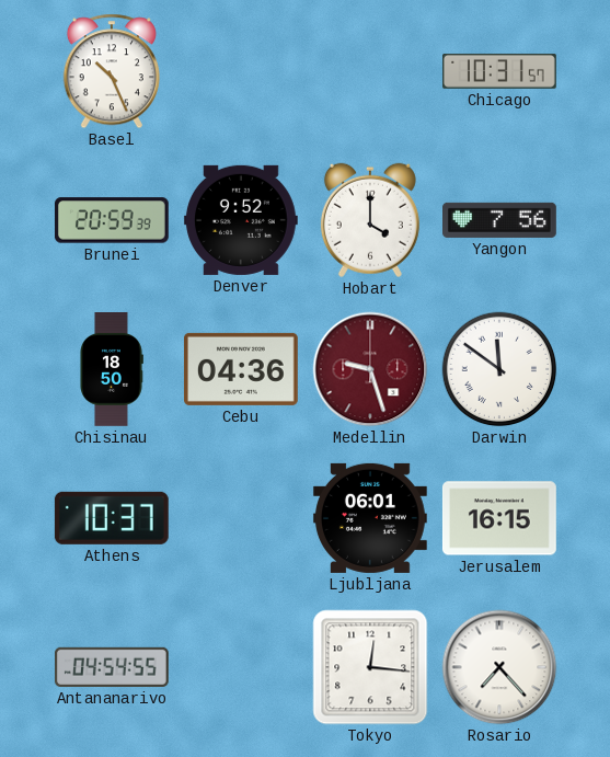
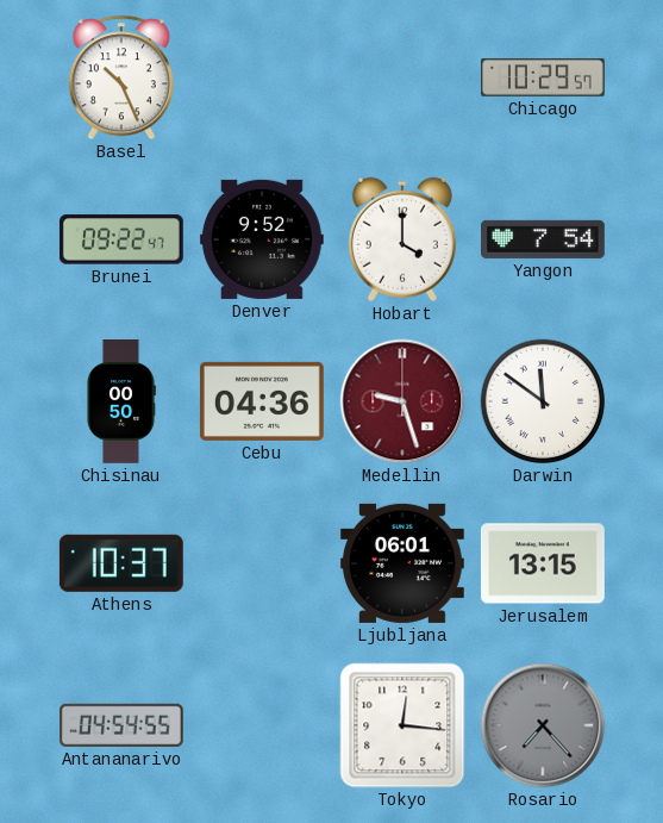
Chicago: 10:31 -> 10:29 (544, 77)
Brunei: 20:59 -> 09:22 (121, 239)
Yangon: 7:56 -> 7:54 (544, 239)
Chisinau: 18:50 -> 00:50 (121, 403)
Jerusalem: 16:15 -> 13:15 (543, 563)
Rosario dial: white -> grey (543, 725)
